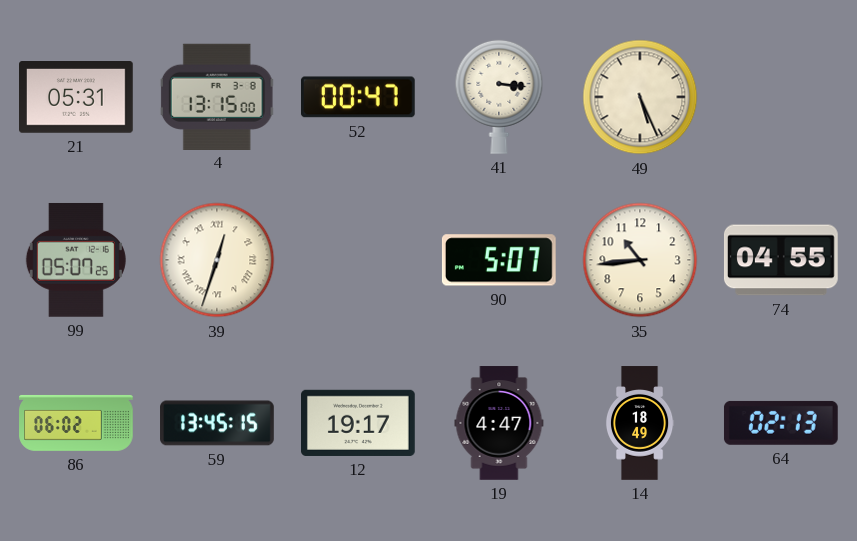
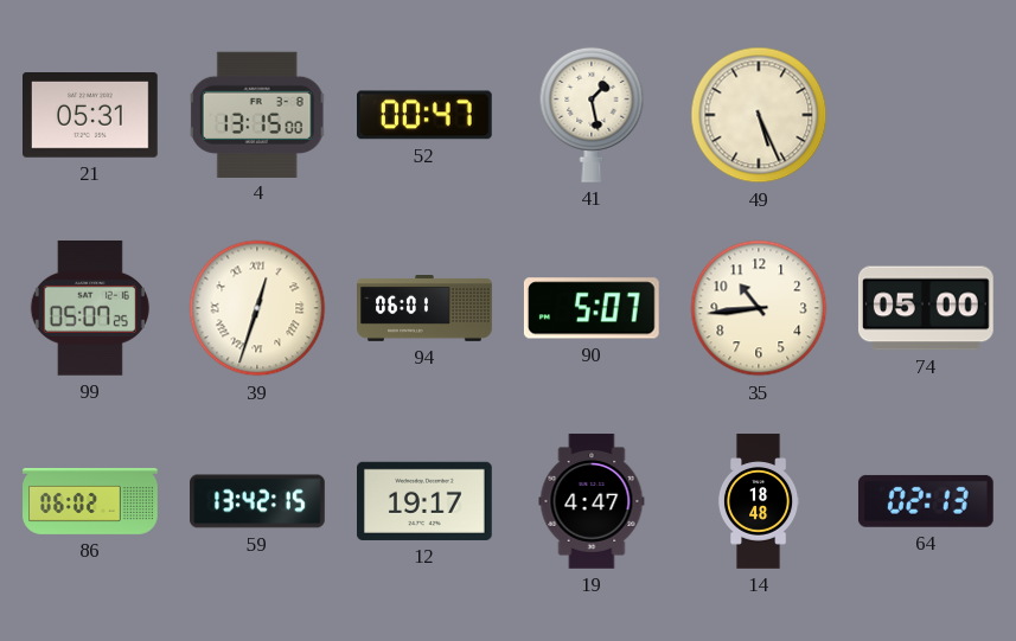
41: 3:16 -> 1:28 (592, 115)
94: none -> 06:01 (424, 309)
74: 04:55 -> 05:00 (926, 308)
59: 13:45 -> 13:42 (257, 501)
14: 18:49 -> 18:48 (759, 501)
